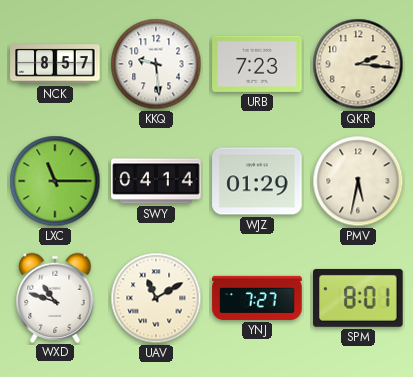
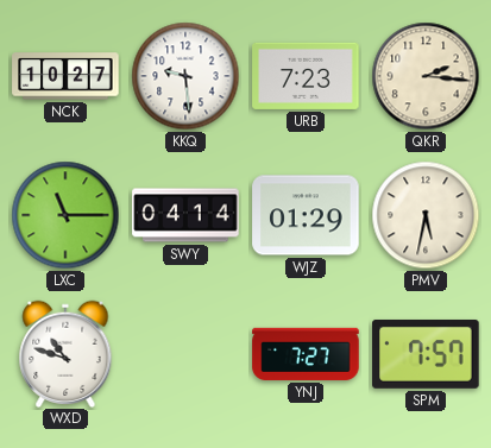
NCK: 8:57 -> 10:27 (65, 76)
UAV: 11:10 -> none (156, 298)
SPM: 8:01 -> 7:57 (426, 354)
